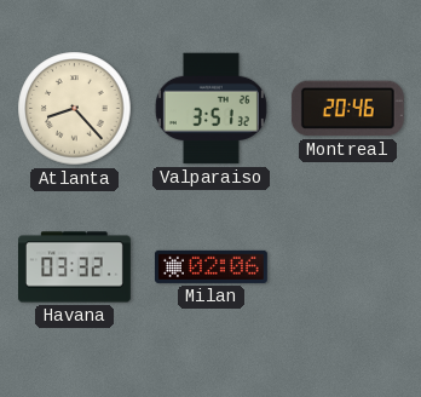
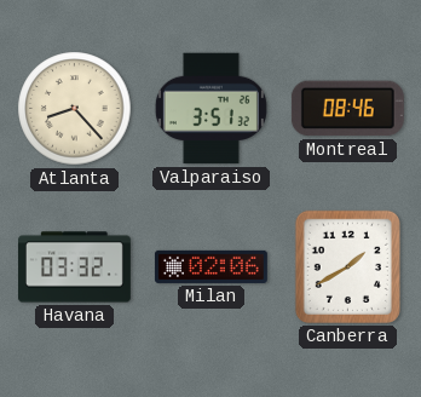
Montreal: 20:46 -> 08:46 (347, 109)
Canberra: none -> 1:40 (347, 266)
